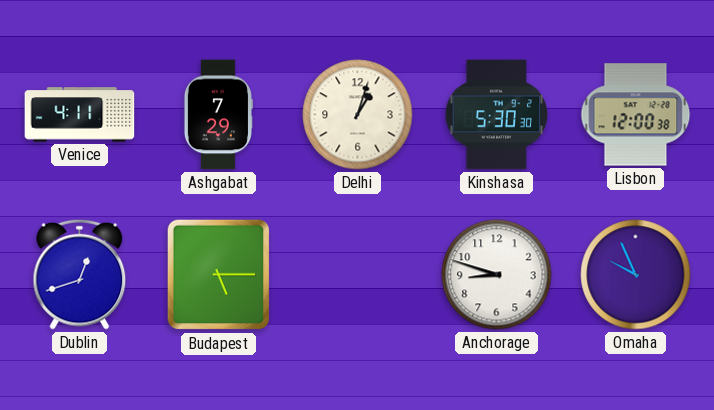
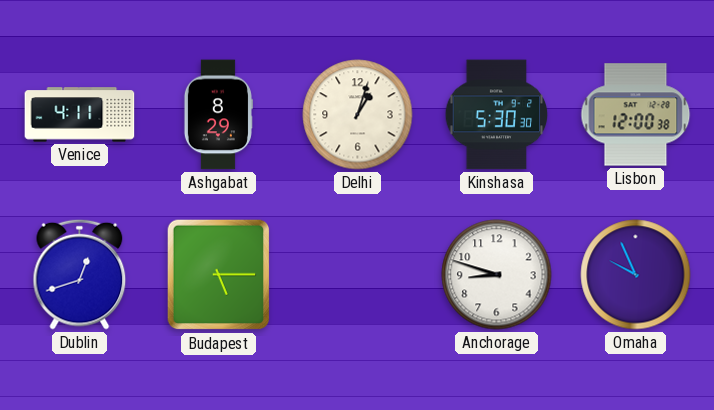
Ashgabat: 7:29 -> 8:29 (218, 115)
